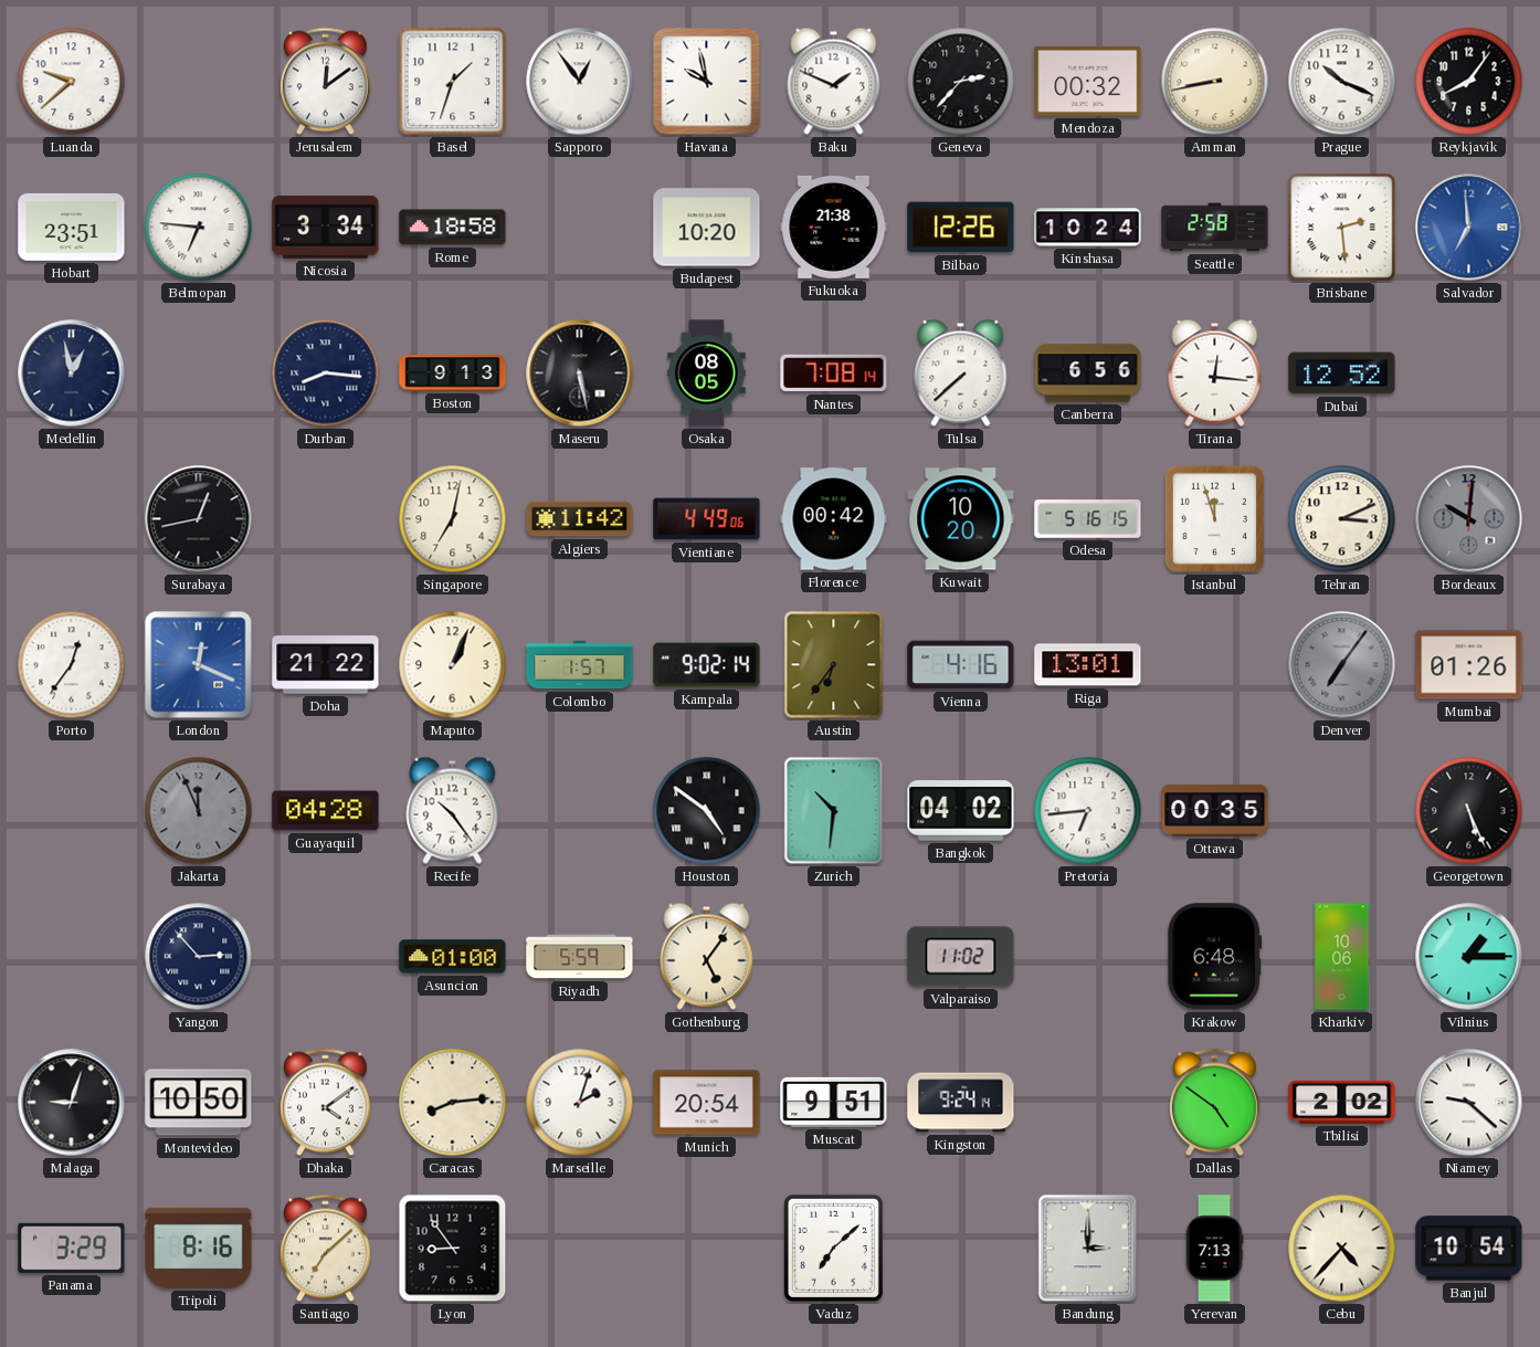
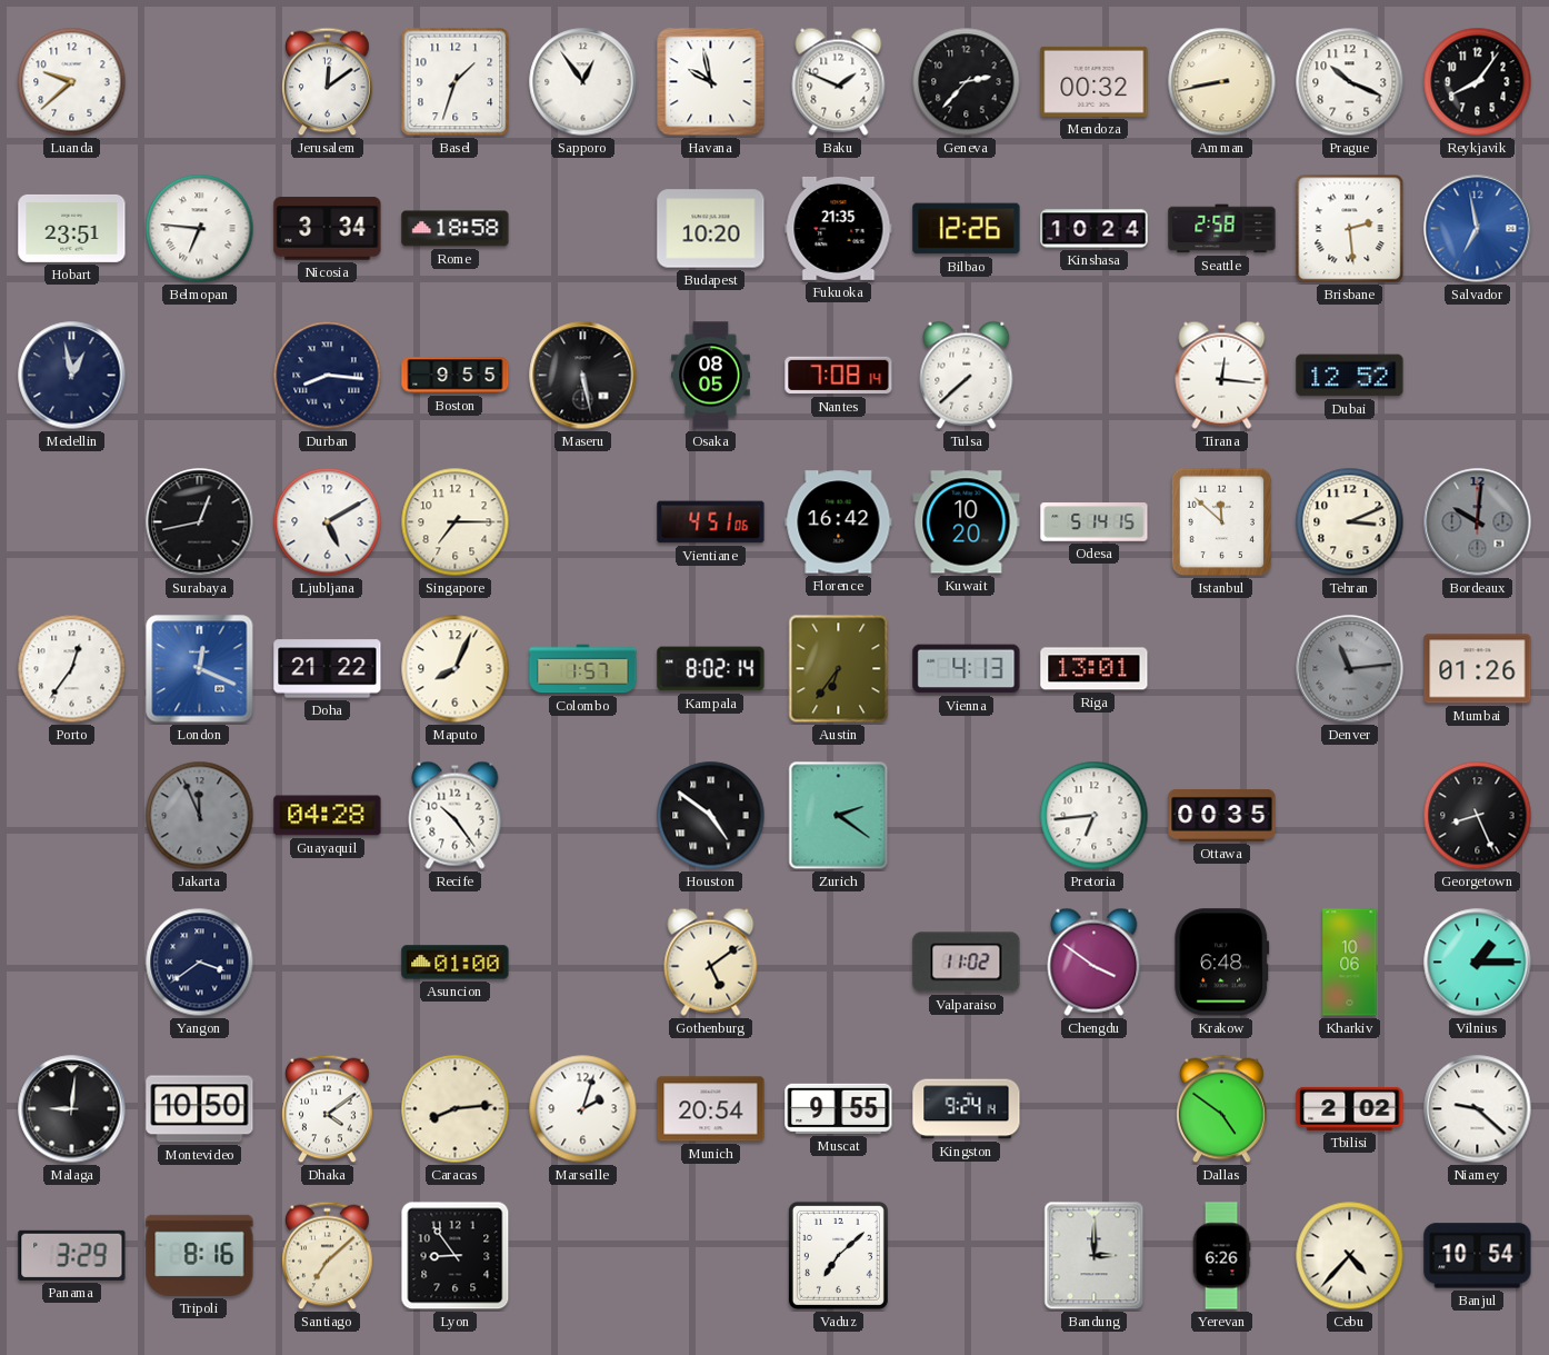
Fukuoka: 21:38 -> 21:35 (839, 228)
Salvador: 6:59 -> 6:58 (1478, 229)
Boston: 9:13 -> 9:55 (456, 376)
Canberra: 6:56 -> none (1088, 373)
Ljubljana: none -> 5:10 (328, 522)
Singapore: 7:02 -> 7:15 (456, 522)
Algiers: 11:42 -> none (580, 519)
Vientiane: 4:49 -> 4:51 (711, 522)
Florence: 00:42 -> 16:42 (839, 522)
Odesa: 5:16 -> 5:14 (1095, 522)
Istanbul: 11:57 -> 11:52 (1222, 522)
Maputo: 1:04 -> 8:04 (456, 669)
Kampala: 9:02 -> 8:02 (711, 669)
Vienna: 4:16 -> 4:13 (967, 669)
Denver: 7:06 -> 11:14 (1350, 669)
Zurich: 10:31 -> 2:21 (839, 816)
Bangkok: 04:02 -> none (961, 811)
Georgetown: 5:26 -> 8:26 (1478, 816)
Yangon: 2:53 -> 3:39 (200, 963)
Riyadh: 5:59 -> none (580, 957)
Gothenburg: 5:06 -> 5:09 (711, 962)
Chengdu: none -> 3:51 (1095, 962)
Malaga: 9:03 -> 9:01 (72, 1109)
Muscat: 9:51 -> 9:55 (839, 1108)
Yerevan: 7:13 -> 6:26 (1221, 1256)
